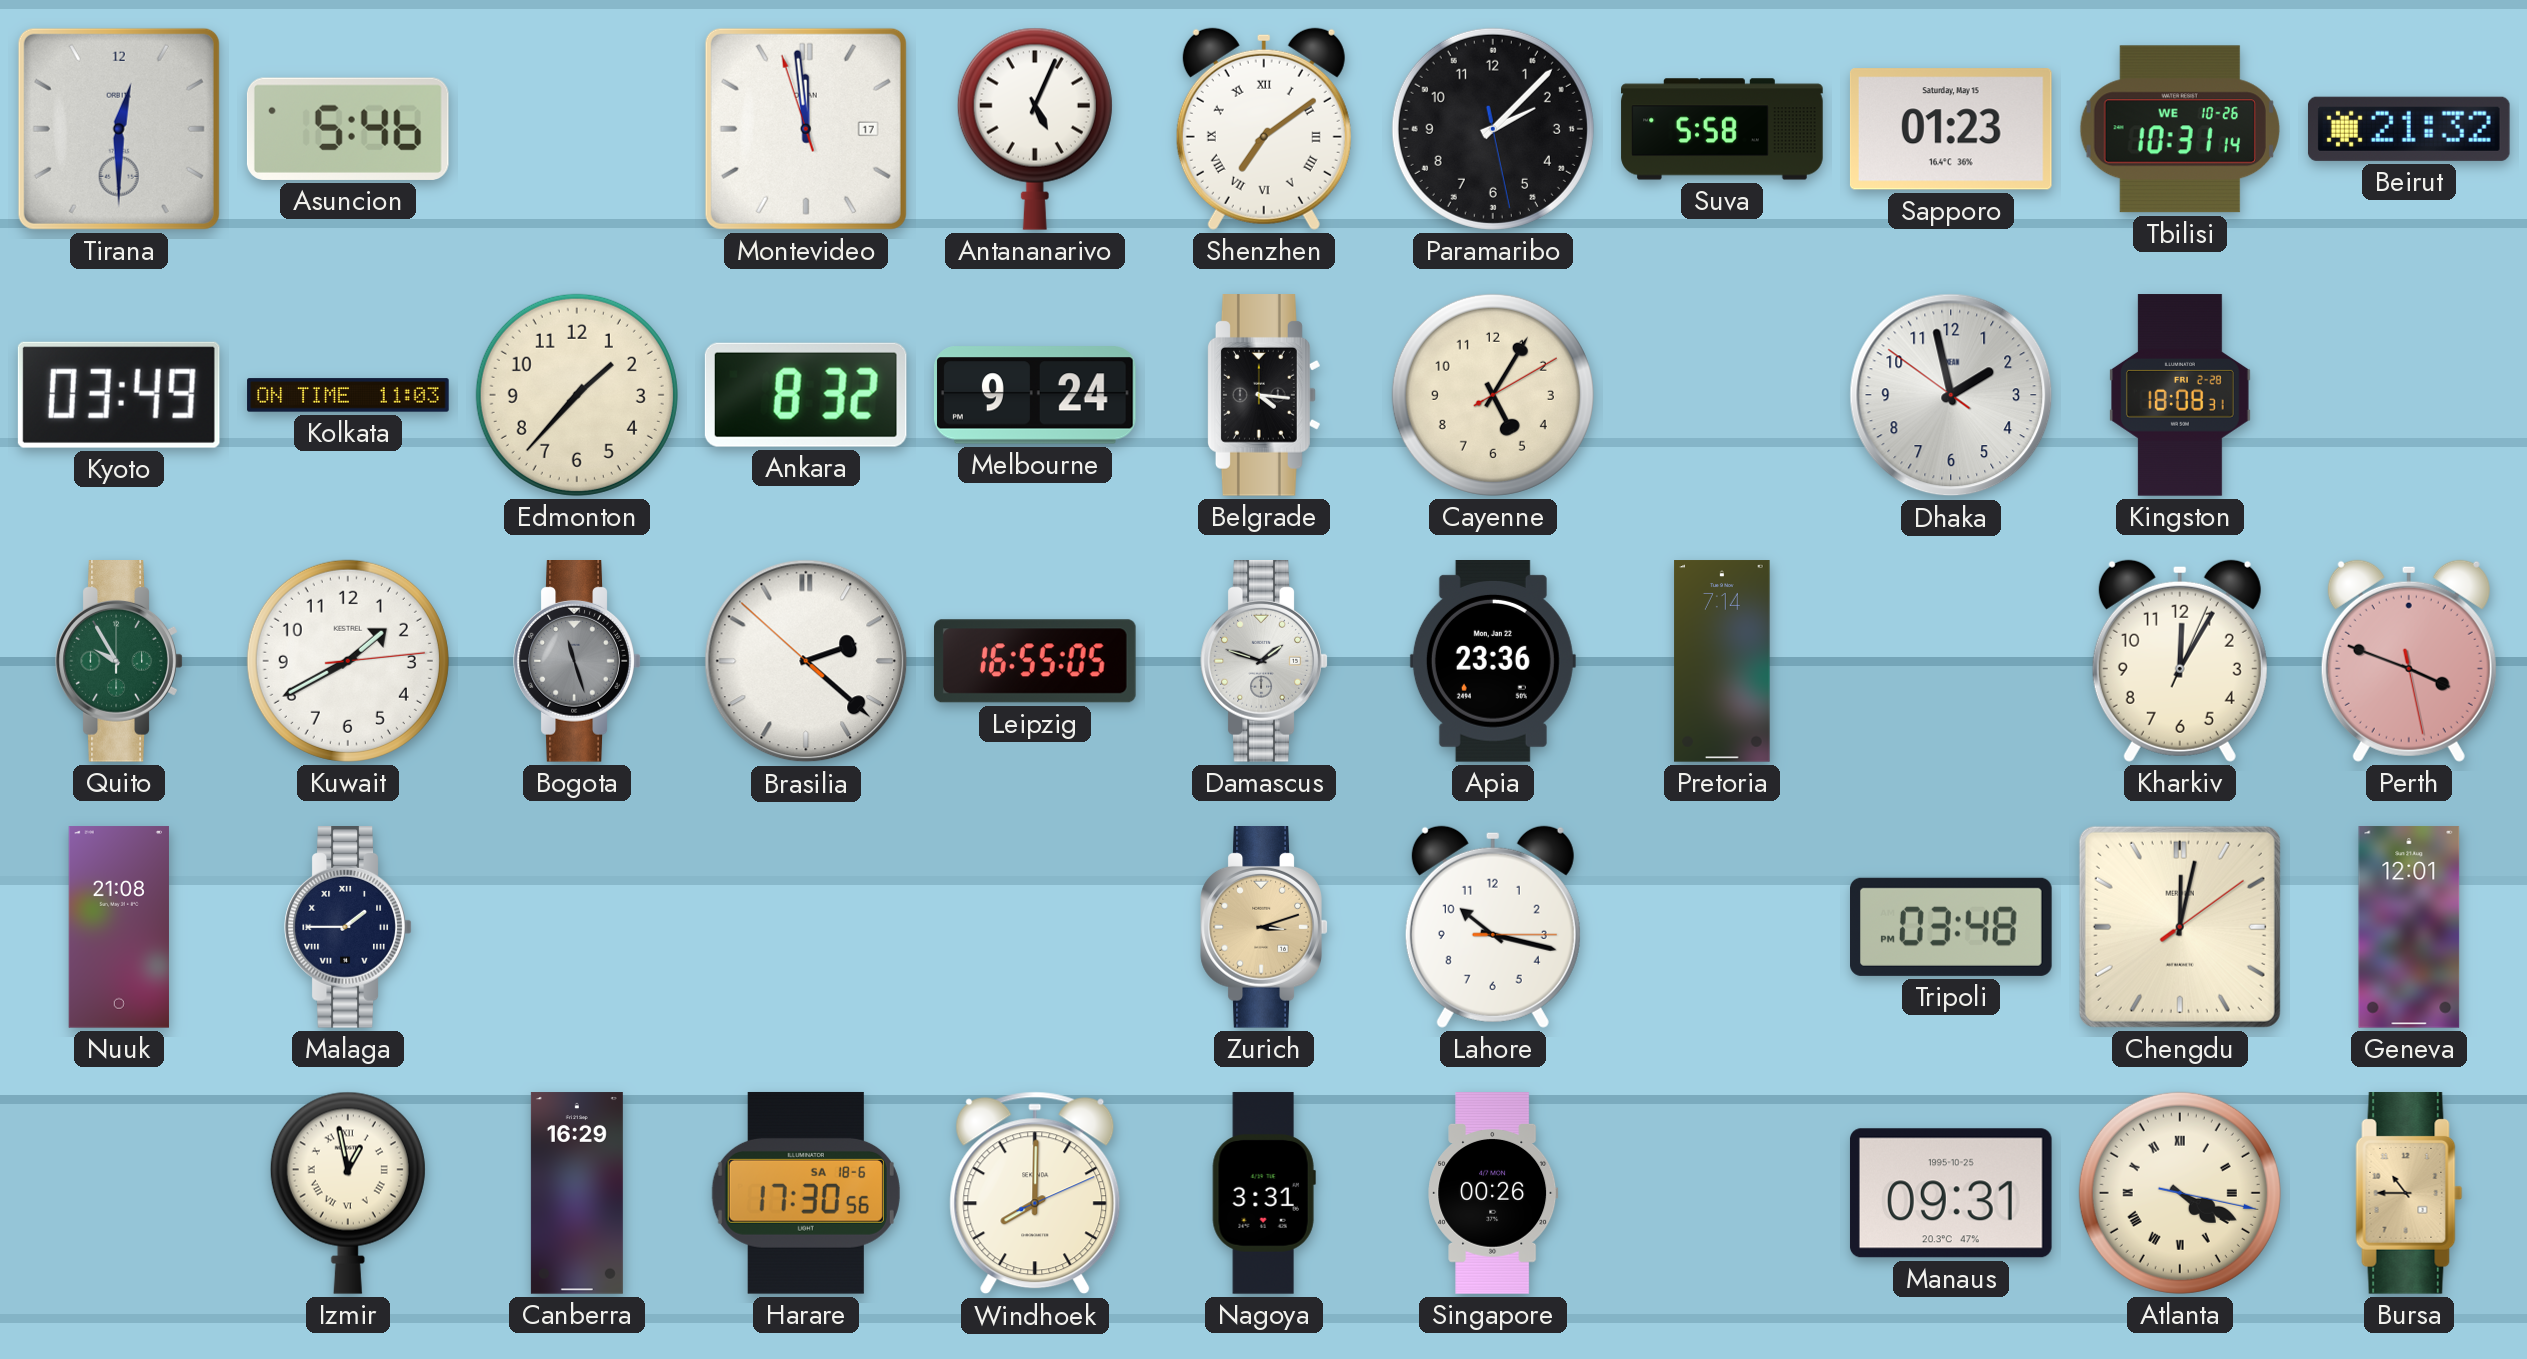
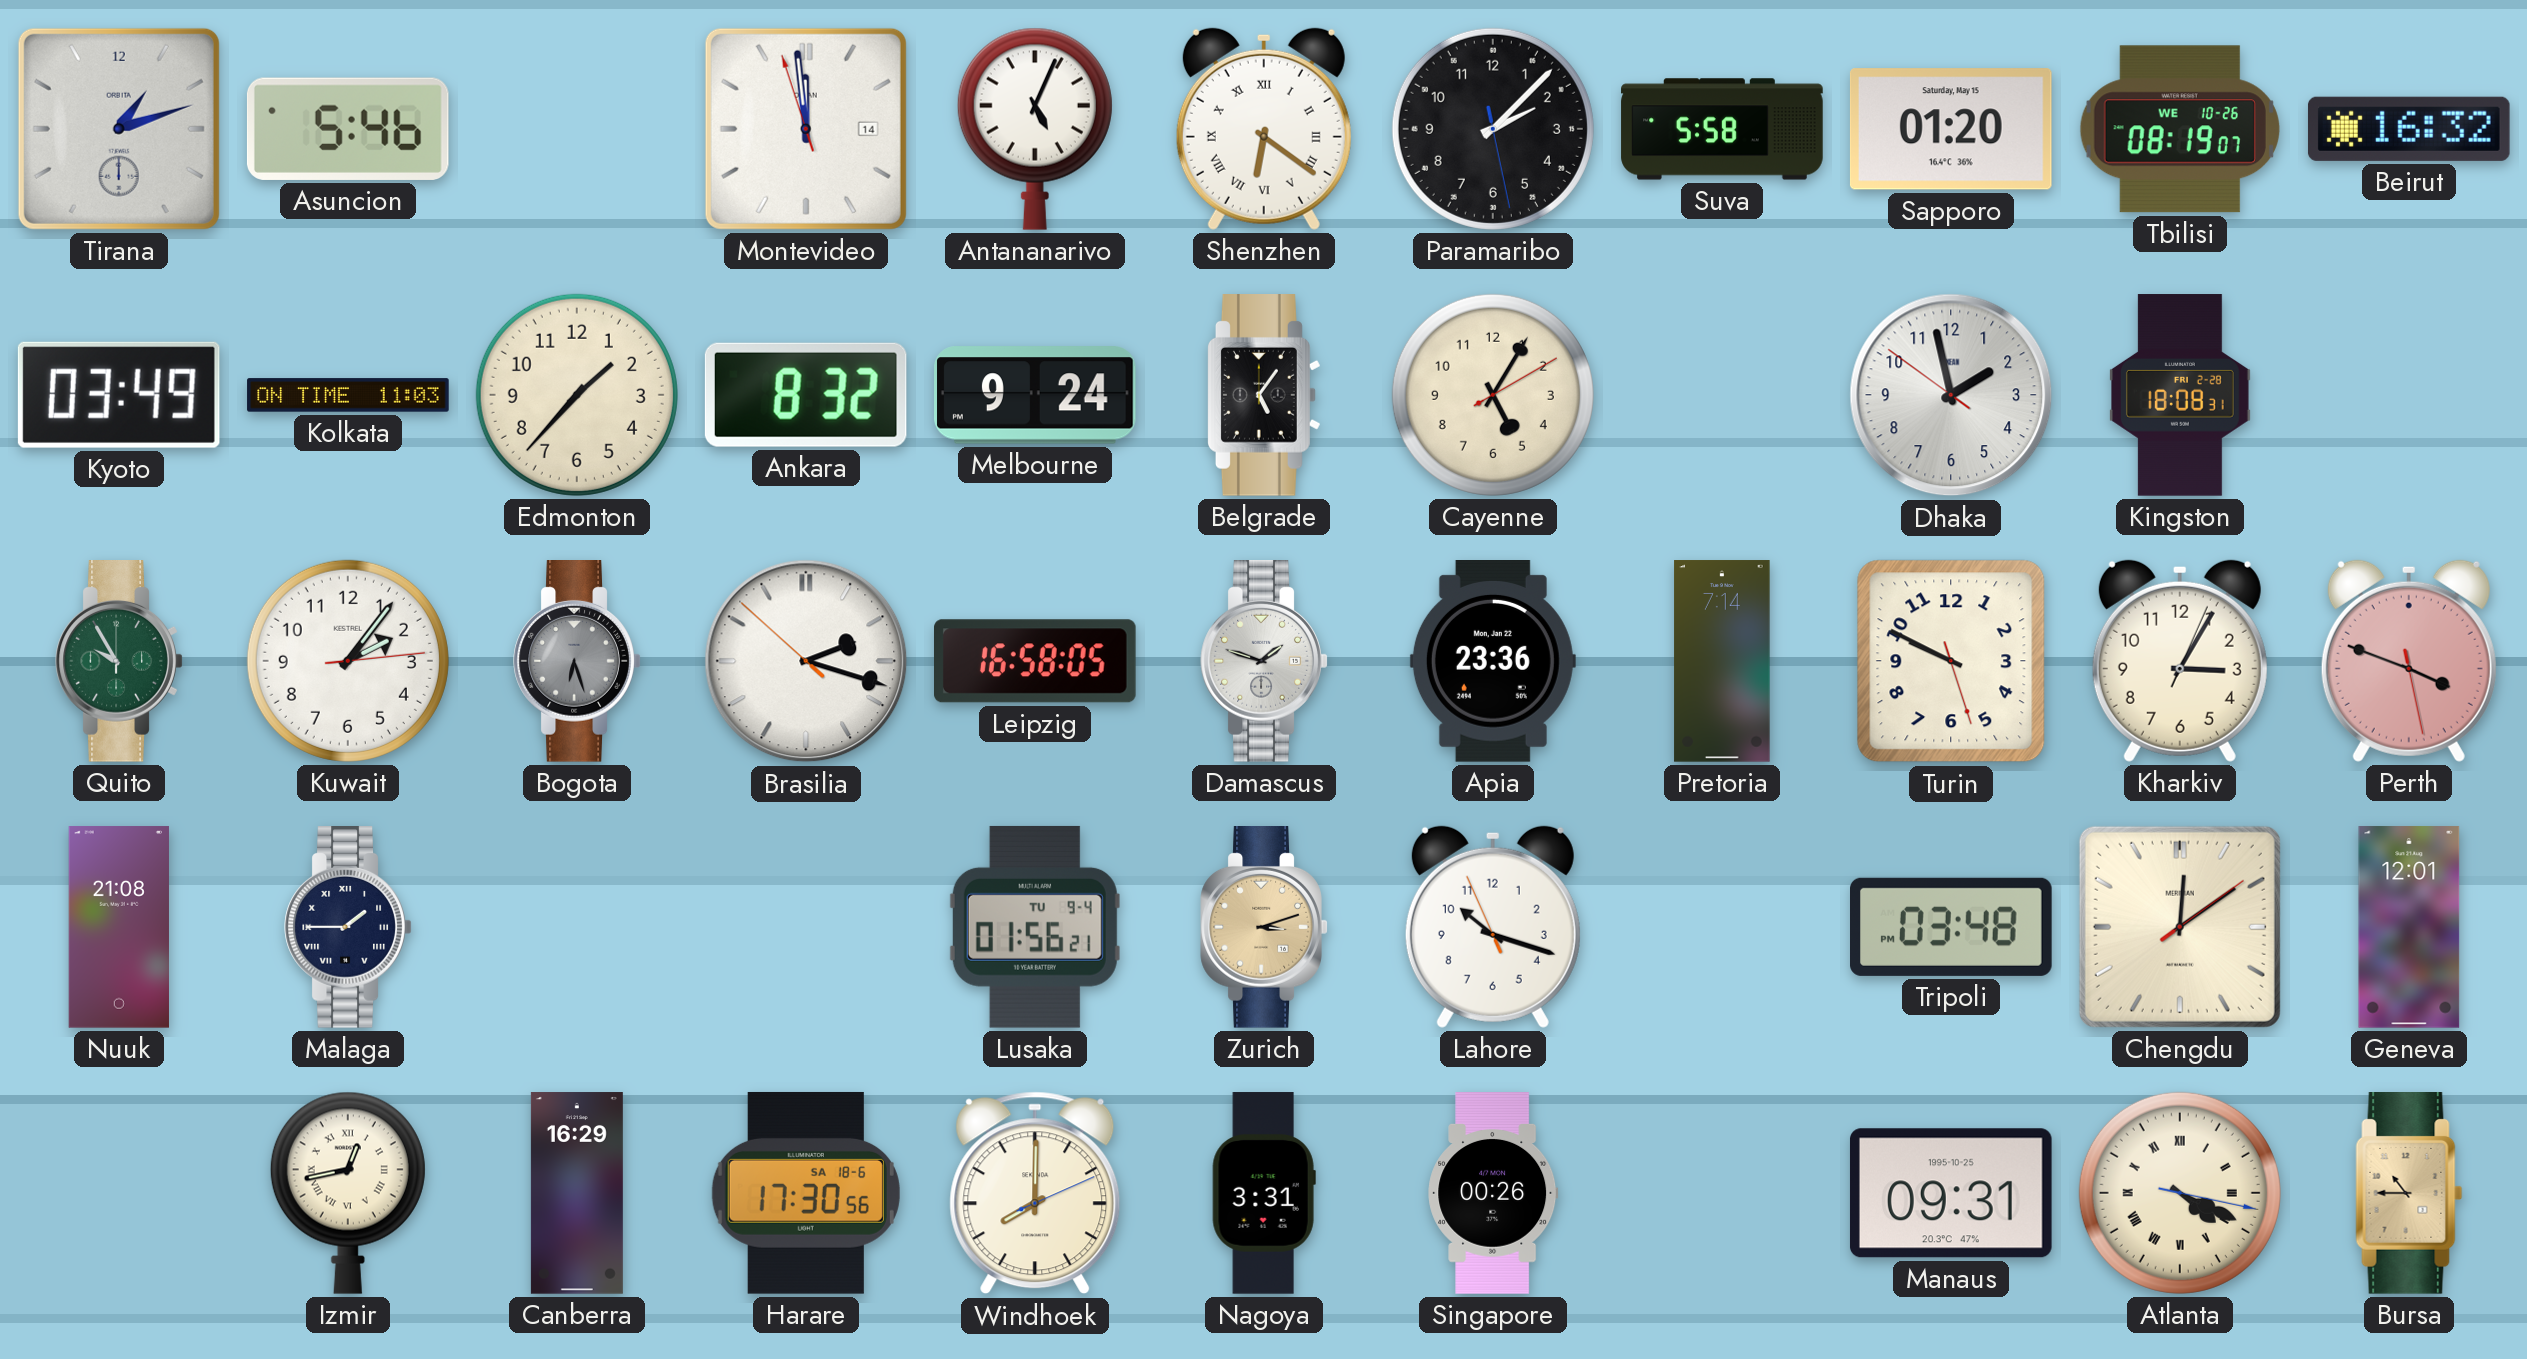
Tirana: 12:30 -> 1:12 (119, 129)
Montevideo date: 17 -> 14 (806, 129)
Shenzhen: 7:09 -> 6:21 (1264, 129)
Sapporo: 01:23 -> 01:20 (1951, 129)
Tbilisi: 10:31 -> 08:19 (2180, 129)
Beirut: 21:32 -> 16:32 (2409, 129)
Belgrade: 4:16 -> 5:06 (1264, 396)
Kuwait: 1:40 -> 2:06 (348, 661)
Bogota: 11:27 -> 6:27 (577, 662)
Brasilia: 2:21 -> 2:17 (806, 661)
Leipzig: 16:55 -> 16:58 (1036, 661)
Turin: none -> 9:49 (1951, 661)
Kharkiv: 12:05 -> 3:05 (2180, 661)
Lusaka: none -> 01:56 (1035, 927)
Lahore: 10:17:15 -> 10:17:56 (1493, 927)
Chengdu: 12:02 -> 12:09 (2180, 927)
Izmir: 12:58 -> 12:43 (348, 1193)
